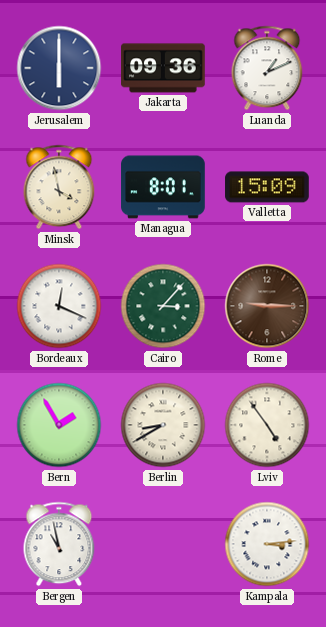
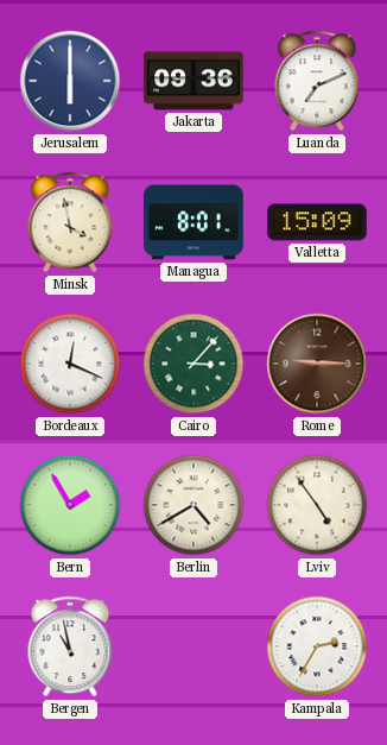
Luanda: 1:11 -> 7:11 (317, 81)
Berlin: 8:40 -> 4:40 (193, 505)
Kampala: 3:14 -> 2:35 (317, 646)
